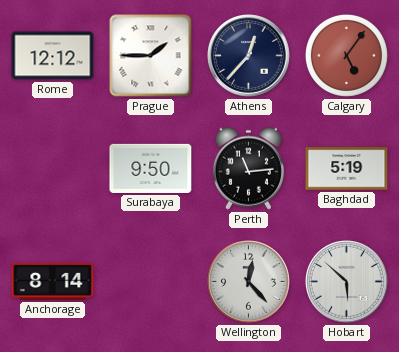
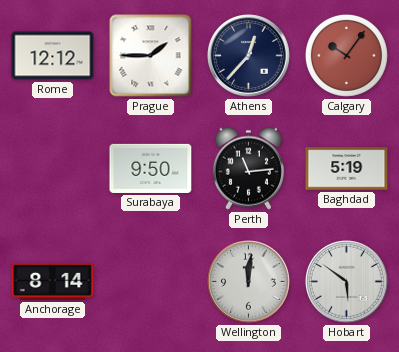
Calgary: 5:06 -> 10:06 (346, 55)
Wellington: 12:23 -> 12:01 (249, 282)
Hobart: 5:52 -> 5:51 (347, 282)
